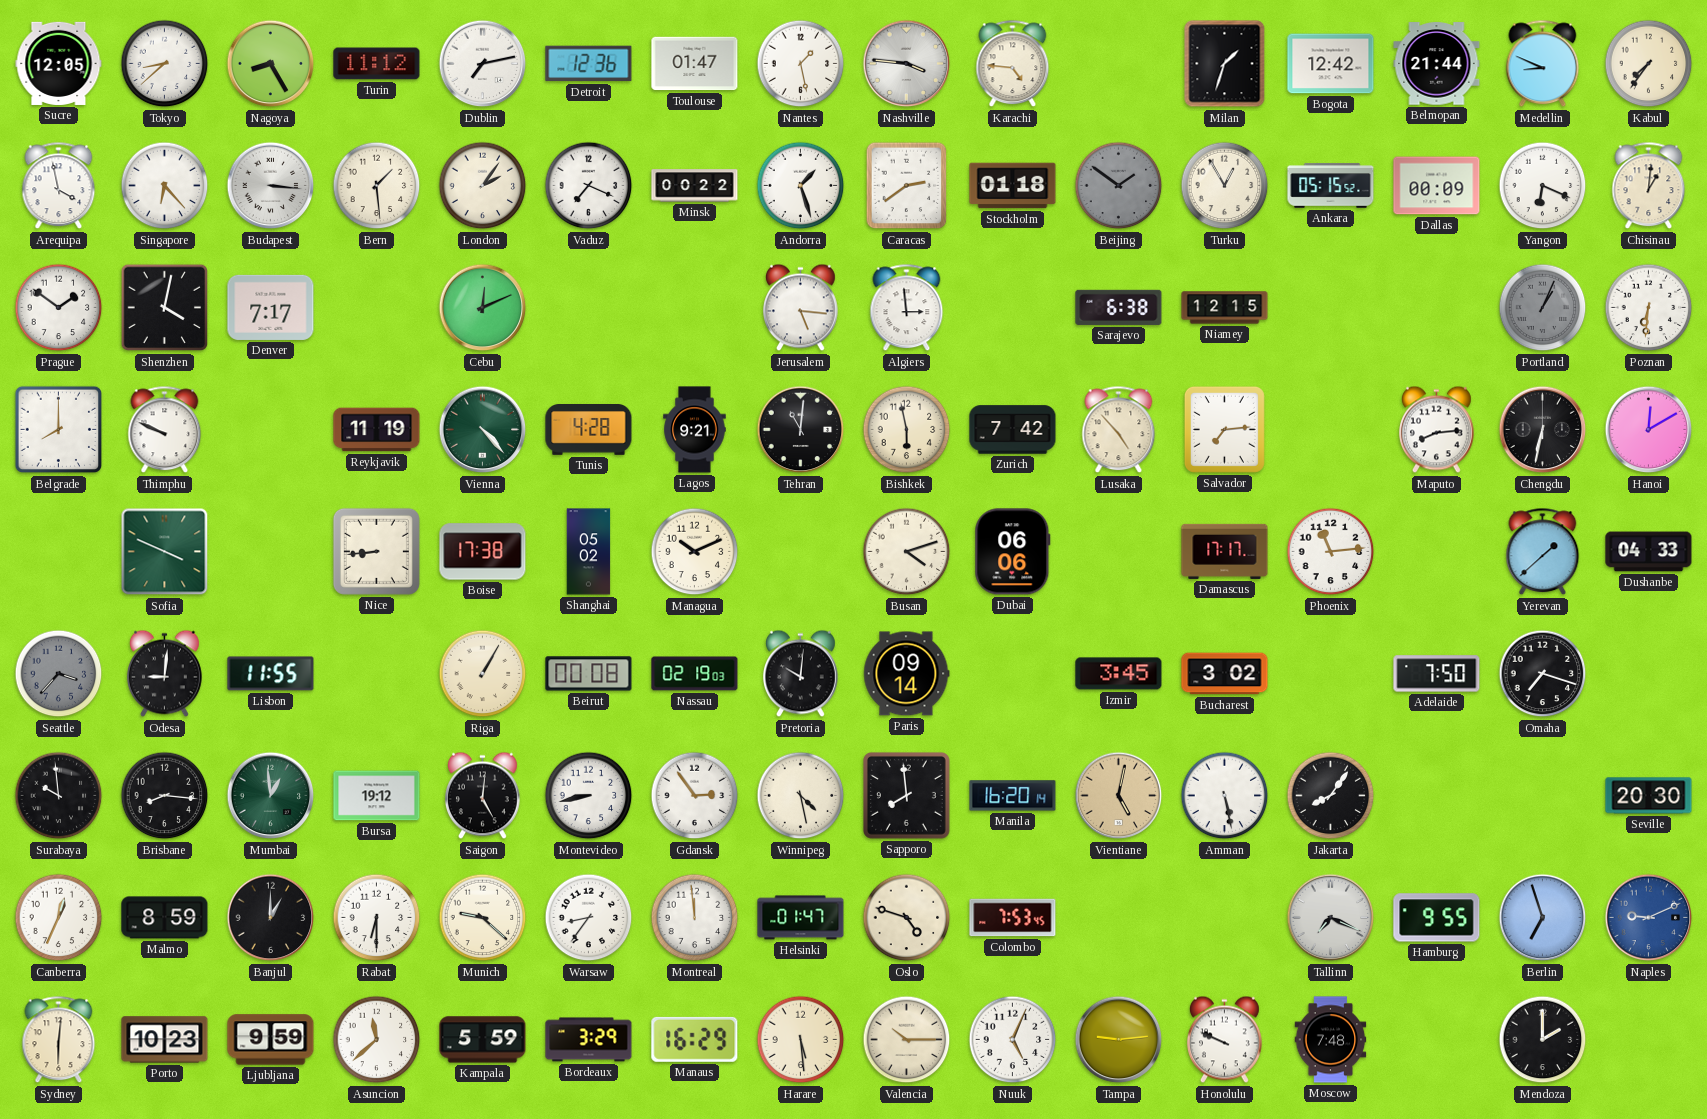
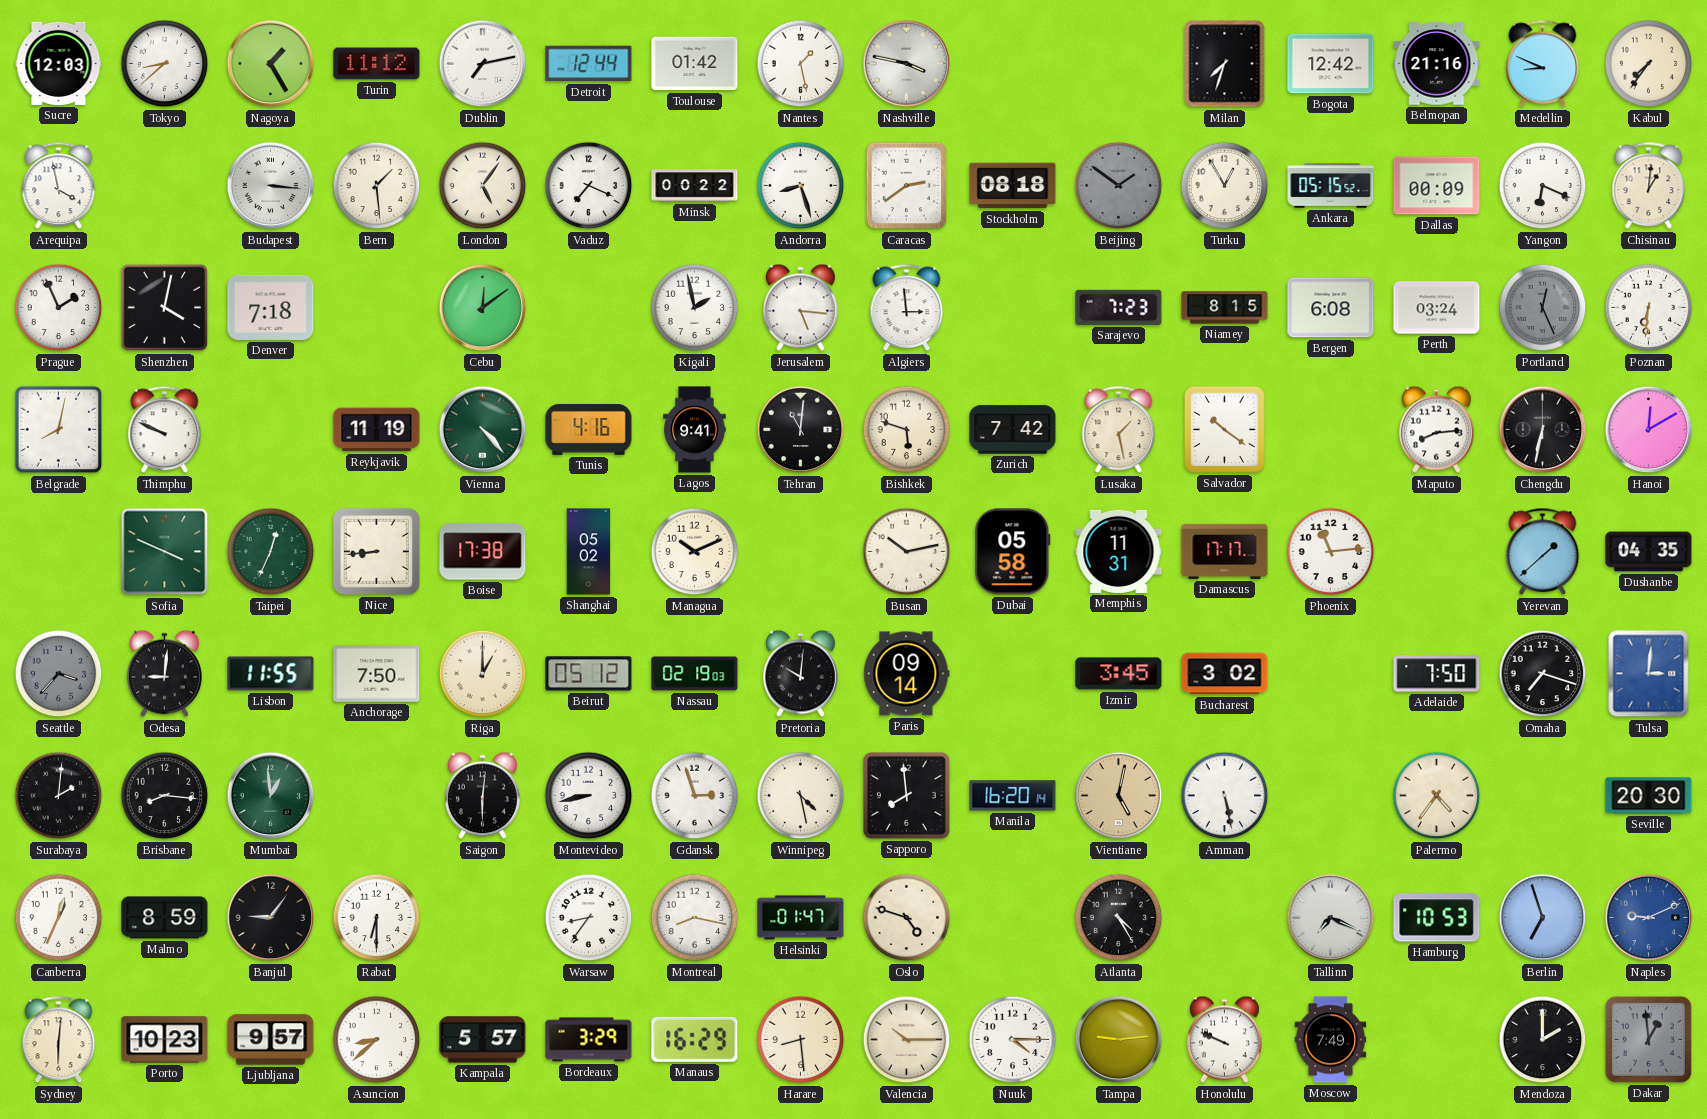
Sucre: 12:05 -> 12:03 (59, 63)
Nagoya: 8:25 -> 1:25 (271, 64)
Detroit: 12:36 -> 12:44 (589, 64)
Toulouse: 01:47 -> 01:42 (695, 64)
Nashville: 3:46 -> 3:47 (907, 64)
Karachi: 4:46 -> none (1013, 64)
Milan: 1:33 -> 7:33 (1225, 64)
Belmopan: 21:44 -> 21:16 (1437, 64)
Singapore: 6:23 -> none (165, 186)
London: 2:06 -> 5:06 (483, 186)
Andorra: 1:27 -> 8:27 (801, 186)
Stockholm: 01:18 -> 08:18 (1013, 186)
Prague: 1:51 -> 1:56 (59, 308)
Denver: 7:17 -> 7:18 (271, 307)
Cebu: 12:11 -> 12:09 (483, 308)
Kigali: none -> 1:58 (695, 308)
Sarajevo: 6:38 -> 7:23 (1119, 307)
Niamey: 12:15 -> 8:15 (1225, 308)
Bergen: none -> 6:08 (1331, 308)
Perth: none -> 03:24 (1437, 308)
Portland: 1:04 -> 12:26 (1543, 308)
Belgrade: 8:00 -> 8:02 (59, 430)
Tunis: 4:28 -> 4:16 (589, 430)
Lagos: 9:21 -> 9:41 (695, 430)
Bishkek: 5:58 -> 5:48 (907, 430)
Lusaka: 4:53 -> 1:28 (1119, 430)
Salvador: 7:14 -> 10:21 (1224, 429)
Taipei: none -> 12:34 (271, 552)
Busan: 4:12 -> 10:13 (907, 552)
Dubai: 06:06 -> 05:58 (1013, 552)
Memphis: none -> 11:31 (1119, 551)
Dushanbe: 04:33 -> 04:35 (1649, 552)
Anchorage: none -> 7:50 (377, 674)
Riga: 1:05 -> 1:00 (483, 674)
Beirut: 00:08 -> 05:12 (589, 674)
Tulsa: none -> 3:01 (1649, 674)
Surabaya: 9:59 -> 2:01 (59, 796)
Bursa: 19:12 -> none (377, 796)
Saigon: 5:01 -> 6:01 (483, 796)
Gdansk: 2:54 -> 2:57 (695, 796)
Jakarta: 8:06 -> none (1331, 796)
Palermo: none -> 4:36 (1437, 796)
Banjul: 1:00 -> 9:06 (271, 918)
Munich: 9:22 -> none (483, 918)
Montreal: 11:59 -> 8:17 (695, 918)
Colombo: 7:53 -> none (1013, 918)
Atlanta: none -> 4:25 (1119, 918)
Hamburg: 9:55 -> 10:53 (1437, 918)
Ljubljana: 9:59 -> 9:57 (271, 1040)
Asuncion: 11:38 -> 8:38 (377, 1040)
Kampala: 5:59 -> 5:57 (483, 1040)
Harare: 5:29 -> 8:29 (801, 1040)
Nuuk: 5:04 -> 4:15 (1013, 1040)
Moscow: 7:48 -> 7:49 (1331, 1040)
Dakar: none -> 12:59 (1648, 1039)
